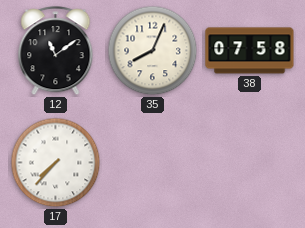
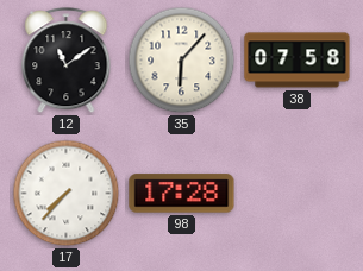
35: 8:04 -> 6:07 (182, 61)
98: none -> 17:28 (182, 194)
